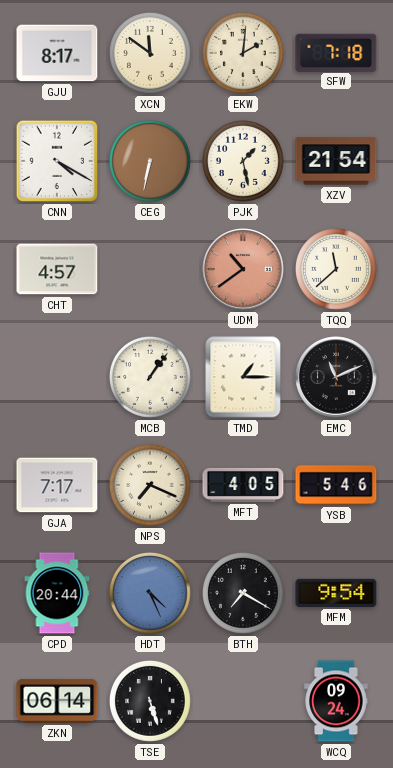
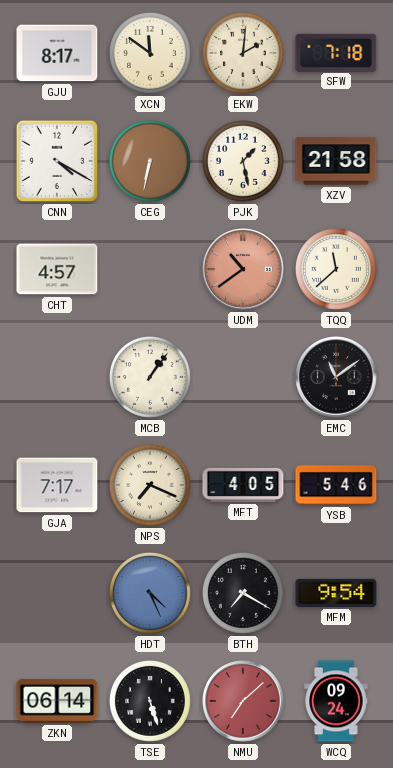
XZV: 21:54 -> 21:58 (336, 161)
TMD: 1:15 -> none (243, 377)
EMC: 11:11 -> 11:09 (336, 377)
CPD: 20:44 -> none (57, 593)
NMU: none -> 7:08 (243, 701)
